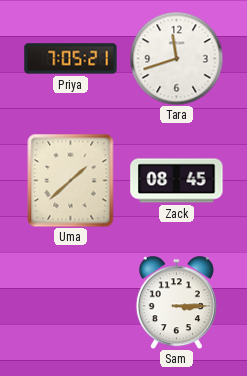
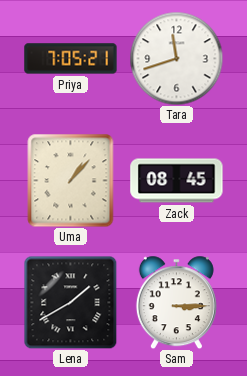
Uma: 1:38 -> 1:07 (71, 180)
Lena: none -> 1:40 (70, 302)
